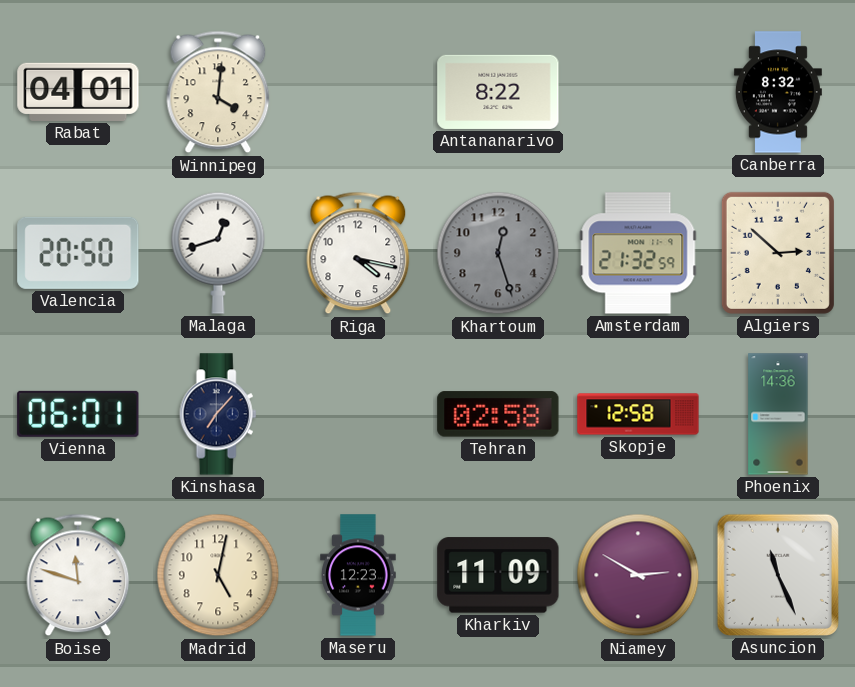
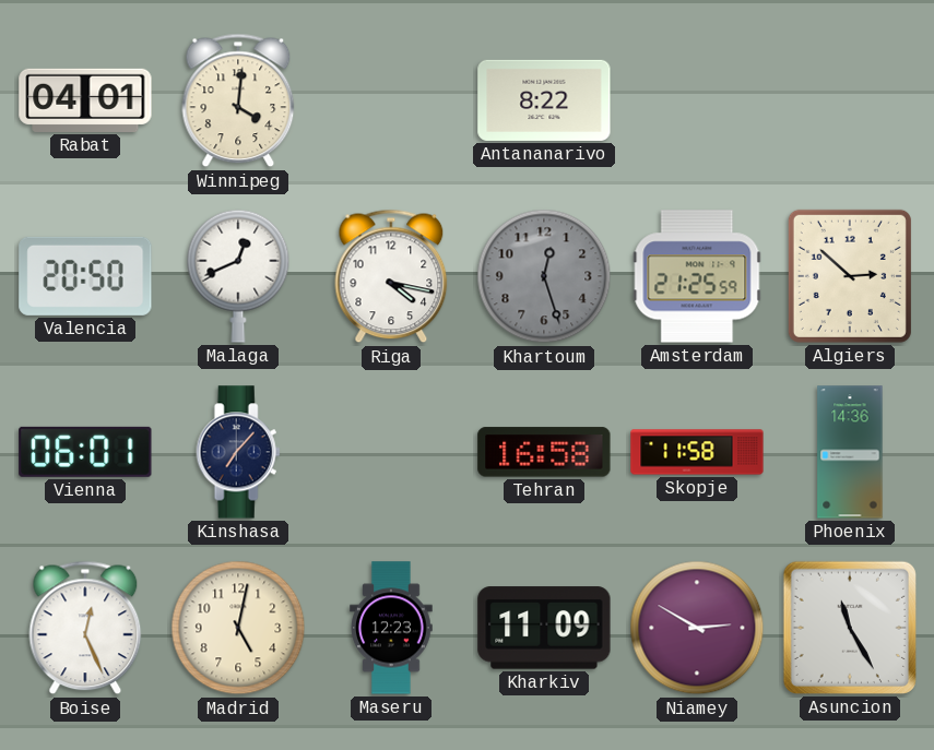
Canberra: 8:32 -> none (778, 92)
Malaga: 12:42 -> 12:41 (238, 276)
Amsterdam: 21:32 -> 21:25 (697, 276)
Tehran: 02:58 -> 16:58 (544, 452)
Skopje: 12:58 -> 11:58 (697, 452)
Boise: 11:48 -> 12:26 (85, 628)
Asuncion: 11:26 -> 11:25 (850, 628)
